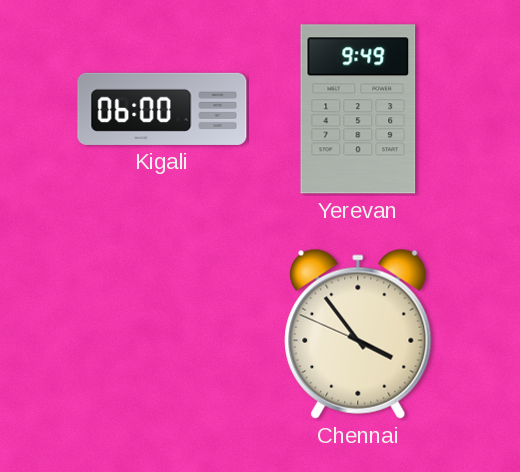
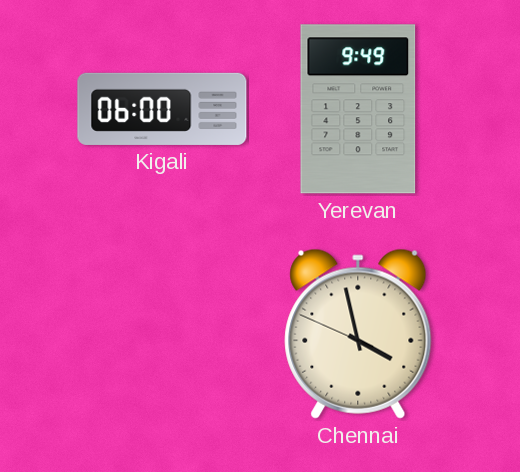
Chennai: 3:53 -> 3:57 (358, 334)
